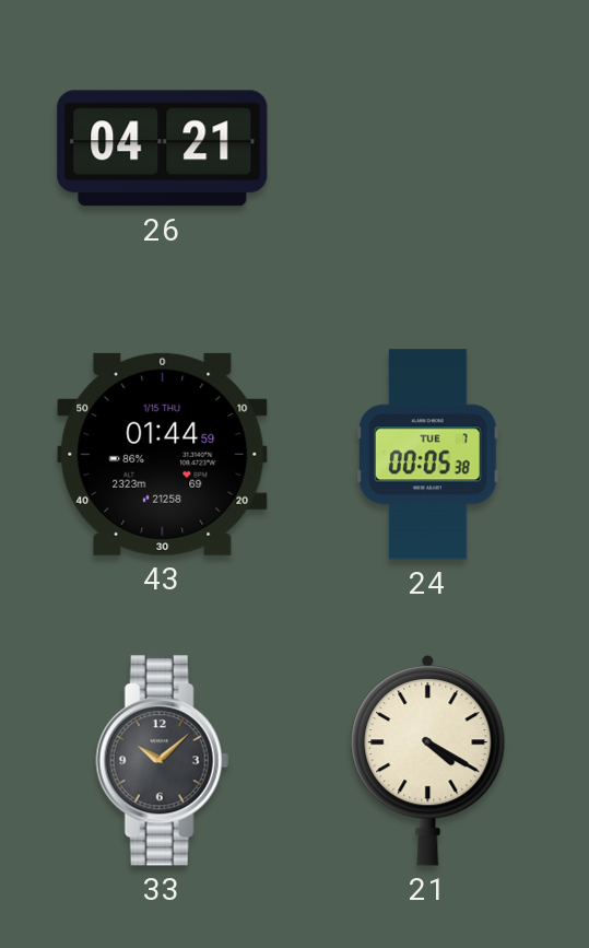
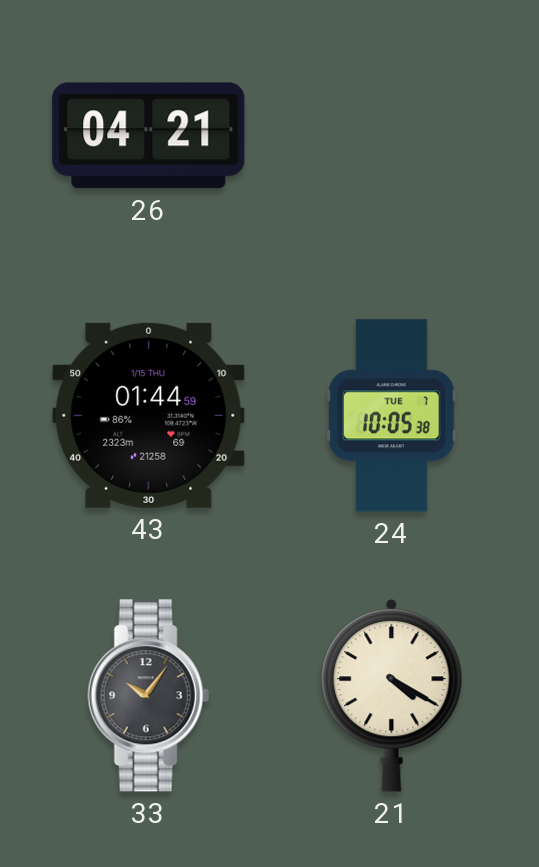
24: 00:05 -> 10:05 (391, 416)
33: 10:08 -> 10:06 (148, 696)
